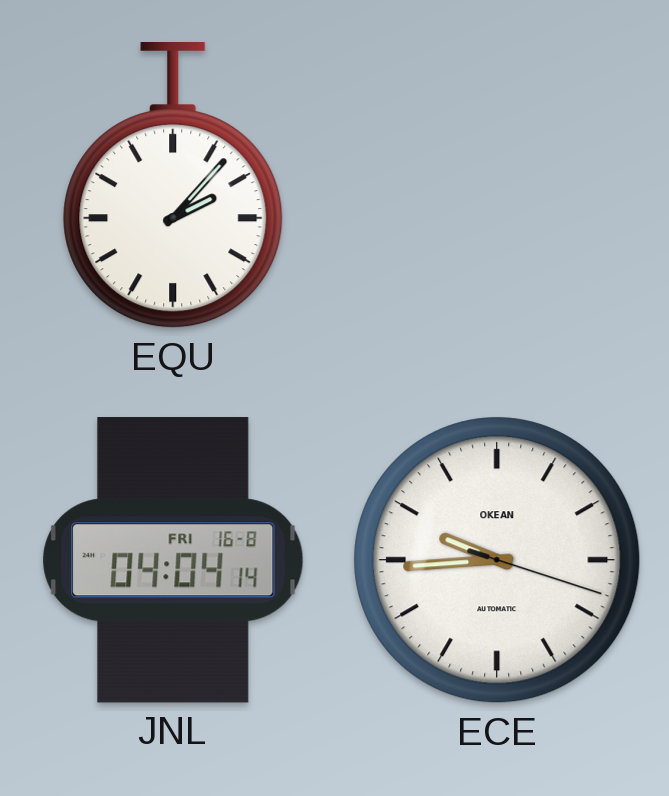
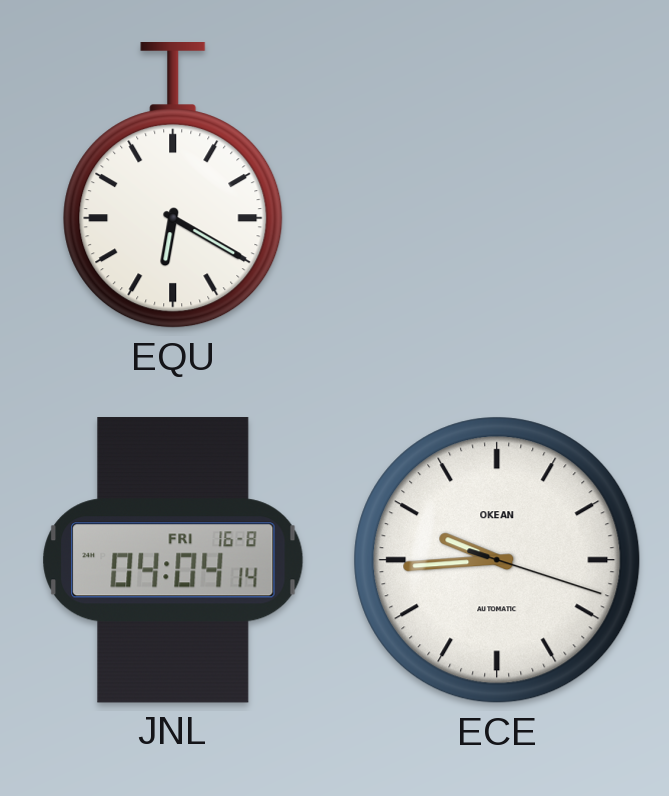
EQU: 2:07 -> 6:20 (173, 186)
